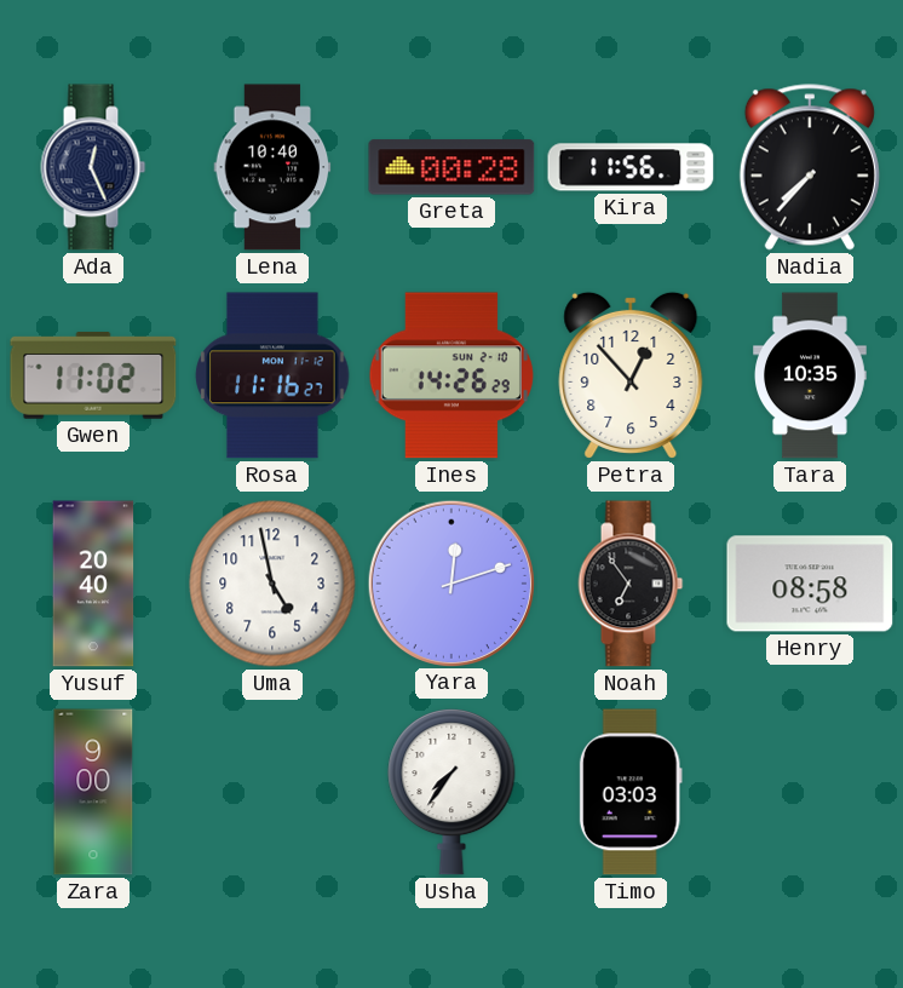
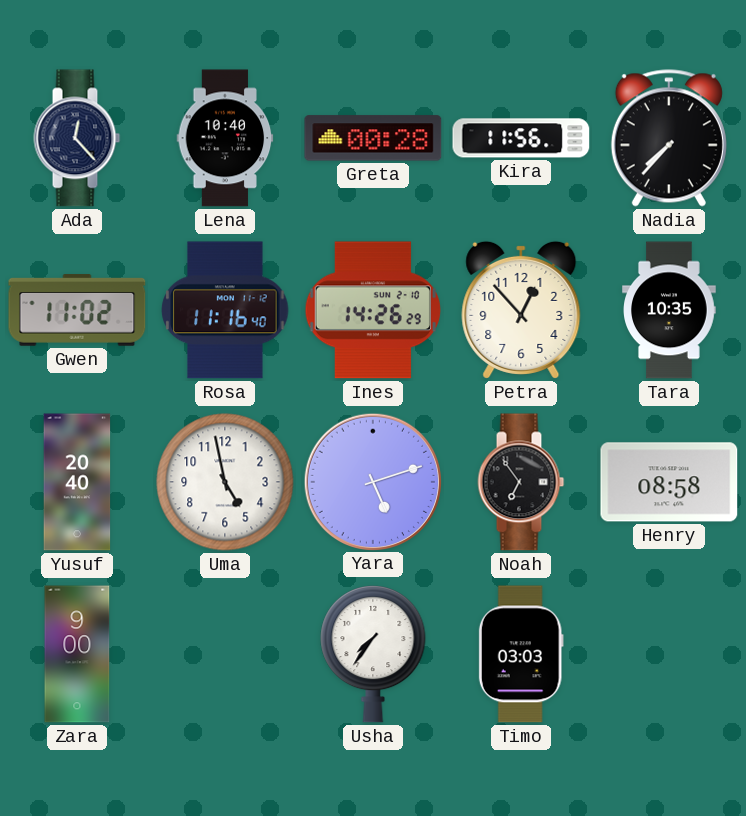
Ada: 12:26 -> 12:23 (77, 138)
Rosa: 11:16:27 -> 11:16:40 (225, 310)
Yara: 12:12 -> 5:12 (372, 481)
